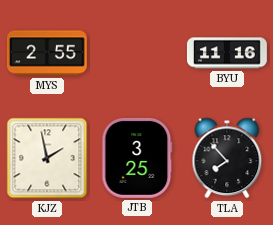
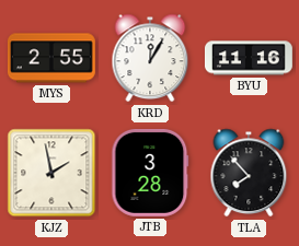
KRD: none -> 12:05 (150, 58)
JTB: 3:25 -> 3:28 (150, 173)
